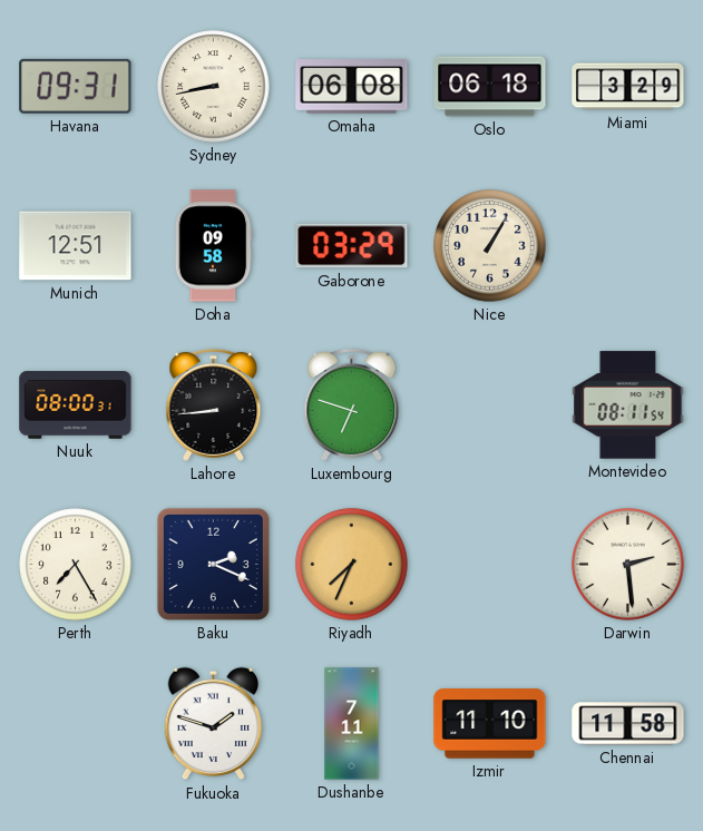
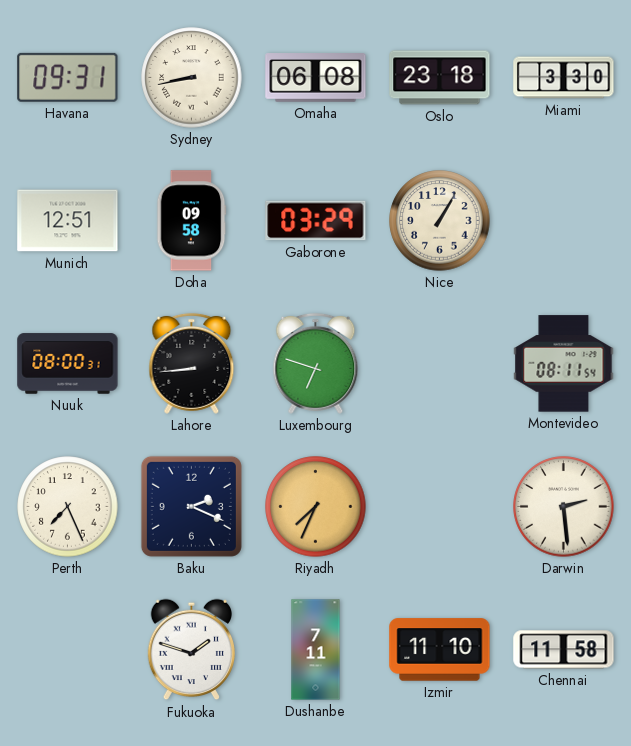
Oslo: 06:18 -> 23:18 (440, 78)
Miami: 3:29 -> 3:30 (564, 78)
Perth: 7:25 -> 7:26 (68, 507)
